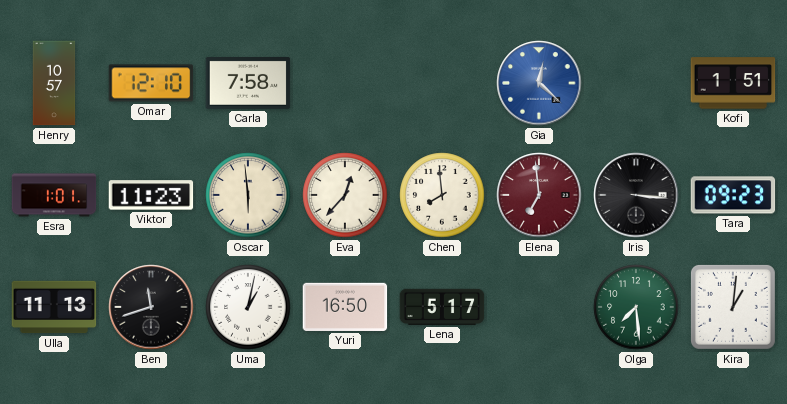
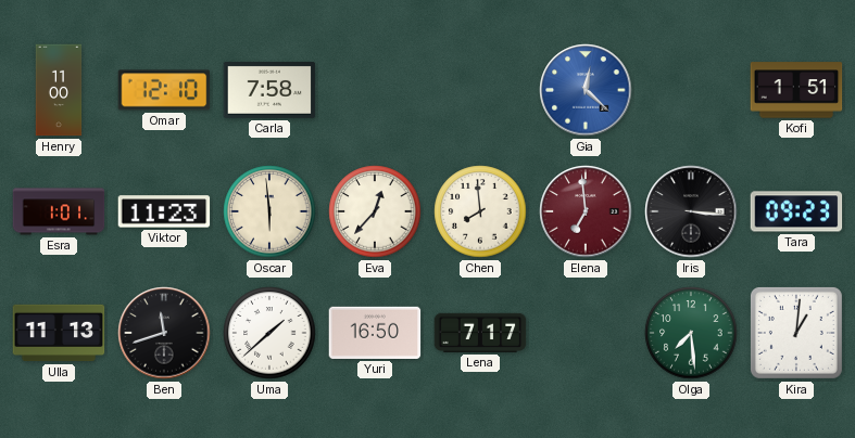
Henry: 10:57 -> 11:00 (59, 90)
Uma: 1:02 -> 1:38 (269, 333)
Lena: 5:17 -> 7:17 (480, 333)
